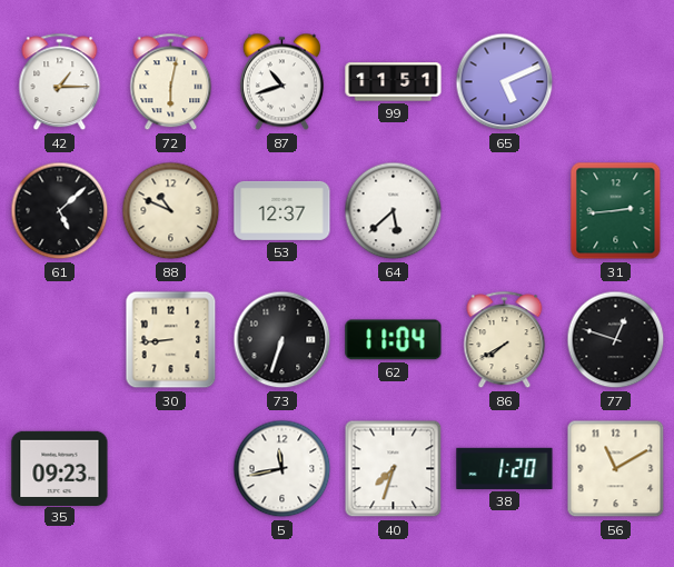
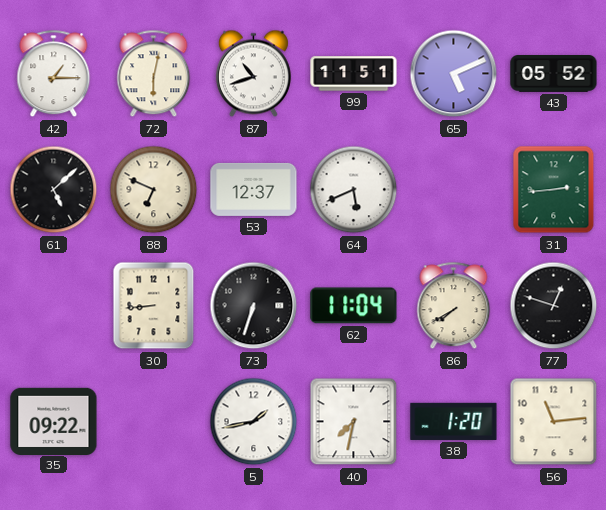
43: none -> 05:52 (554, 74)
88: 10:49 -> 6:49 (154, 190)
64: 5:38 -> 5:41 (354, 190)
35: 09:23 -> 09:22 (54, 421)
5: 11:43 -> 1:43 (254, 422)
40: 7:33 -> 7:32 (354, 422)
56: 11:10 -> 11:14 (554, 422)
